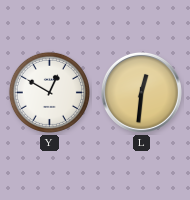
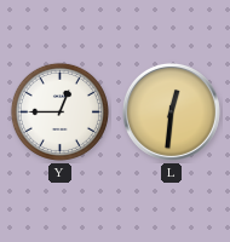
Y: 12:50 -> 12:45 (59, 111)
